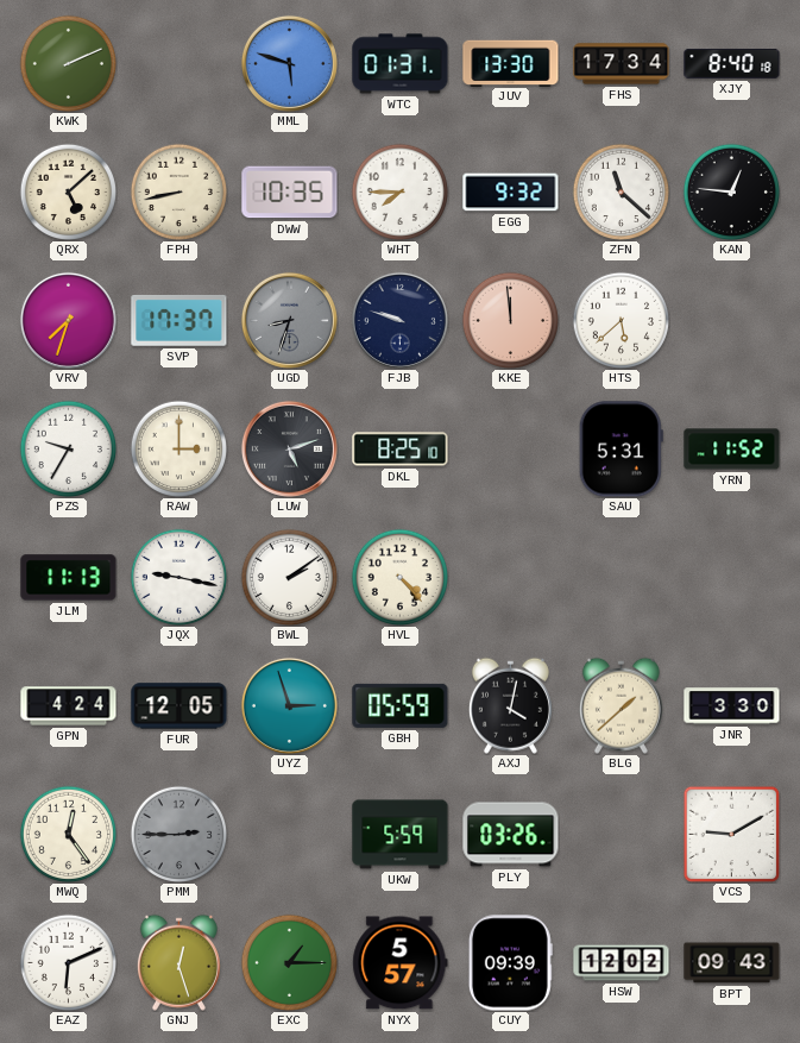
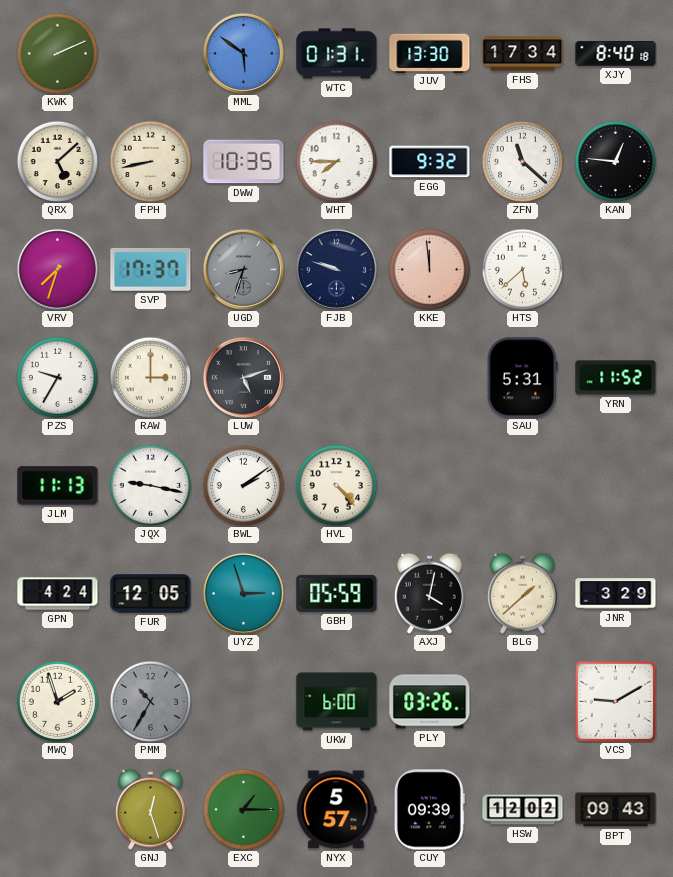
MML: 5:48 -> 5:51 (243, 53)
DKL: 8:25 -> none (401, 450)
JNR: 3:30 -> 3:29 (616, 594)
MWQ: 12:24 -> 1:57 (57, 701)
PMM: 2:45 -> 10:35 (150, 701)
UKW: 5:59 -> 6:00 (337, 702)
EAZ: 6:11 -> none (68, 962)
